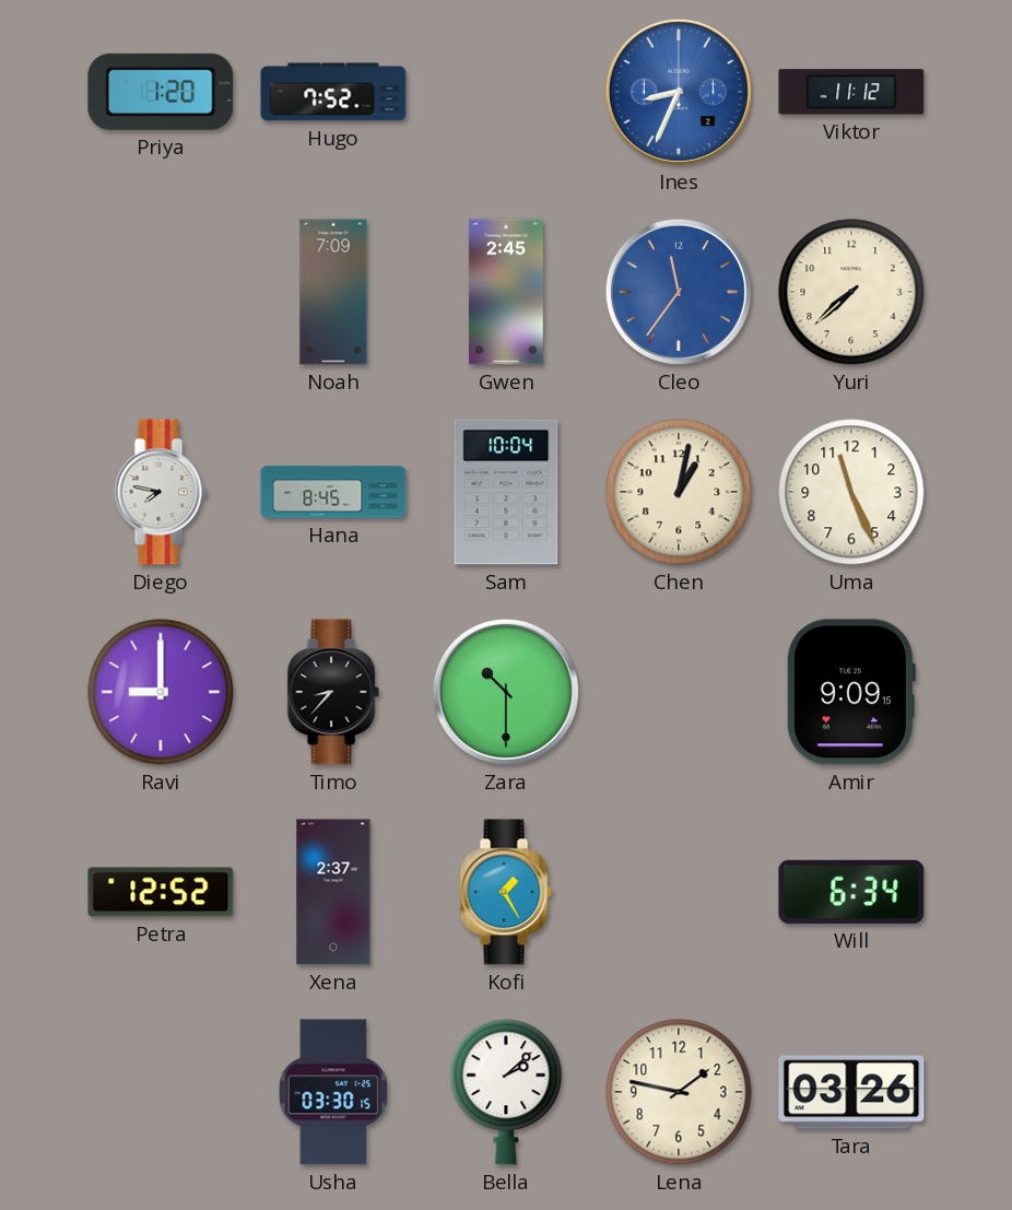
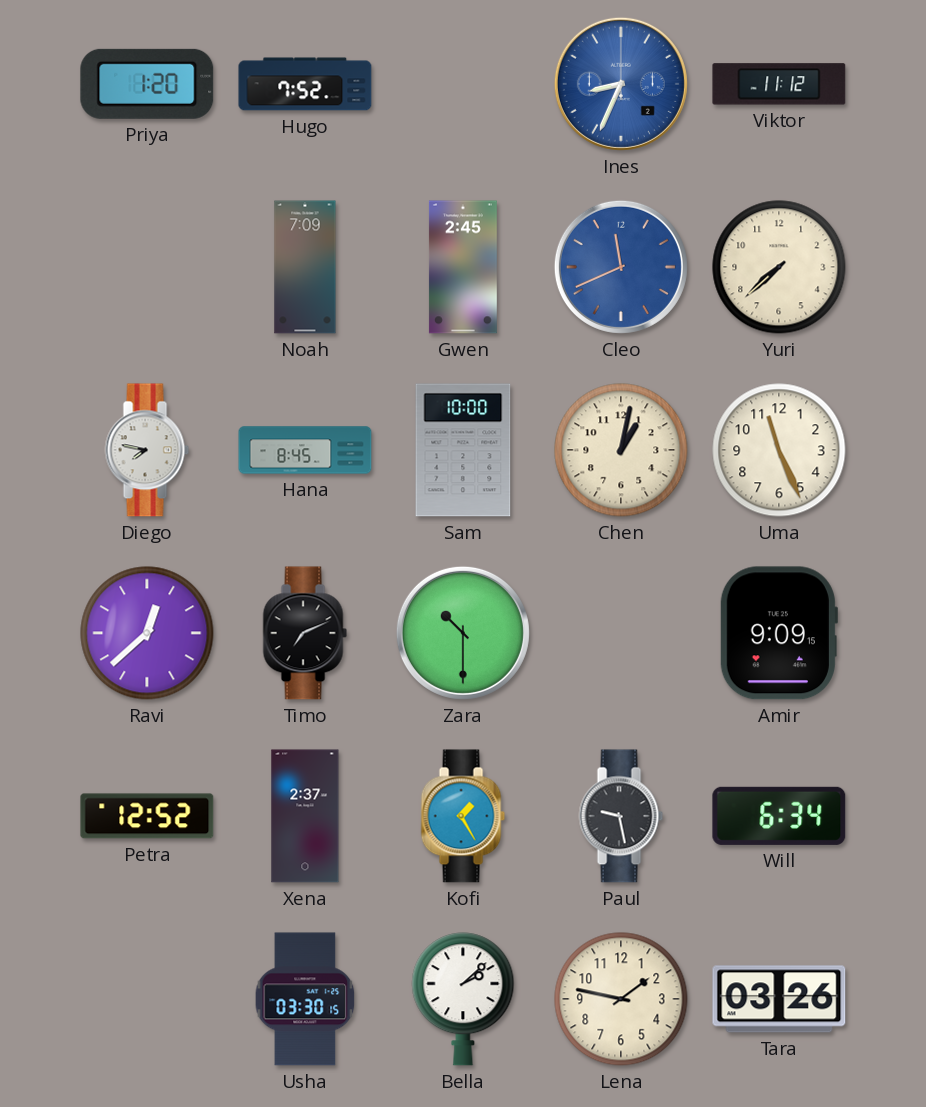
Cleo: 11:36 -> 11:41 (621, 267)
Sam: 10:04 -> 10:00 (463, 450)
Ravi: 9:00 -> 12:38 (147, 633)
Timo: 8:37 -> 7:11 (305, 633)
Paul: none -> 9:28 (621, 816)
